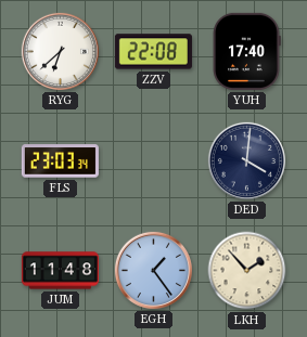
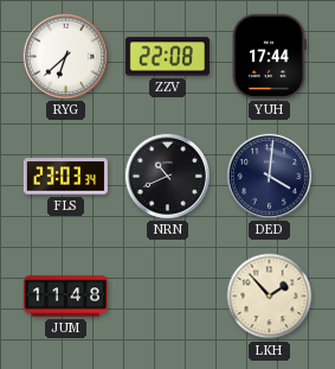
YUH: 17:40 -> 17:44 (269, 56)
NRN: none -> 10:41 (167, 176)
EGH: 1:24 -> none (153, 270)
